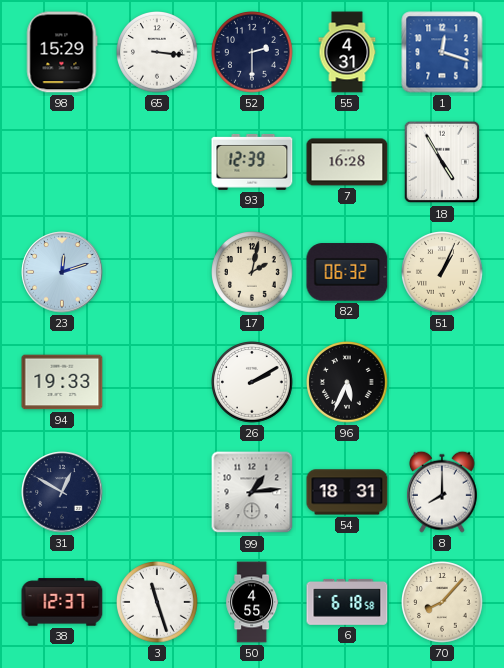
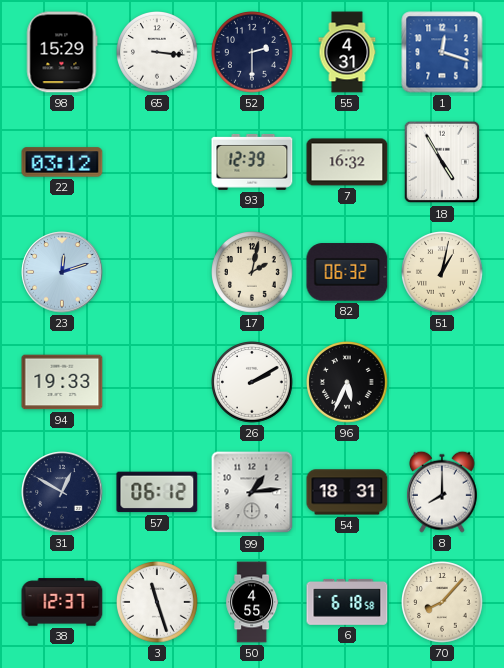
22: none -> 03:12 (62, 162)
7: 16:28 -> 16:32 (347, 162)
51: 1:04 -> 1:02 (442, 273)
57: none -> 06:12 (157, 492)
